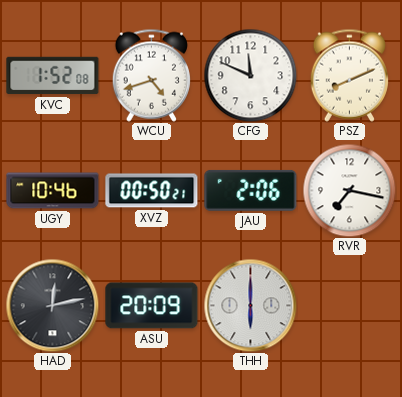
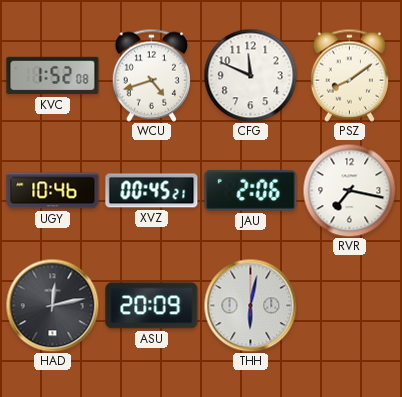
PSZ: 8:11 -> 8:09 (349, 75)
XVZ: 00:50 -> 00:45 (152, 191)
THH: 6:00 -> 6:02 (250, 305)
